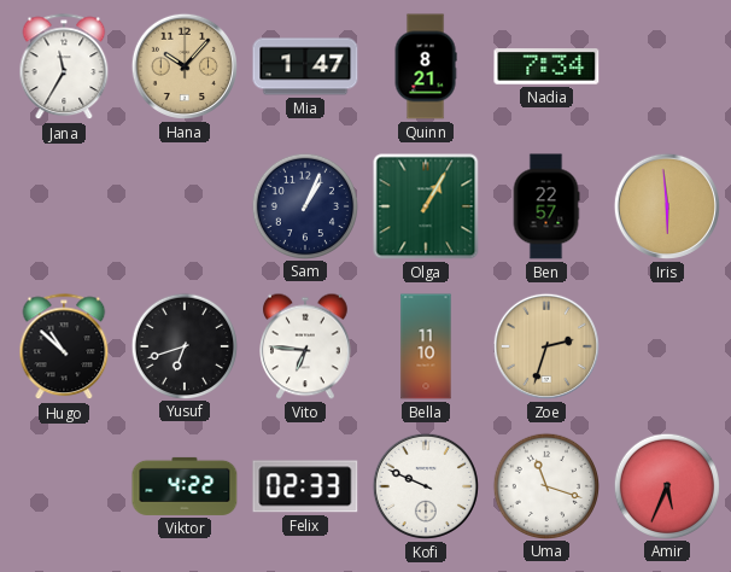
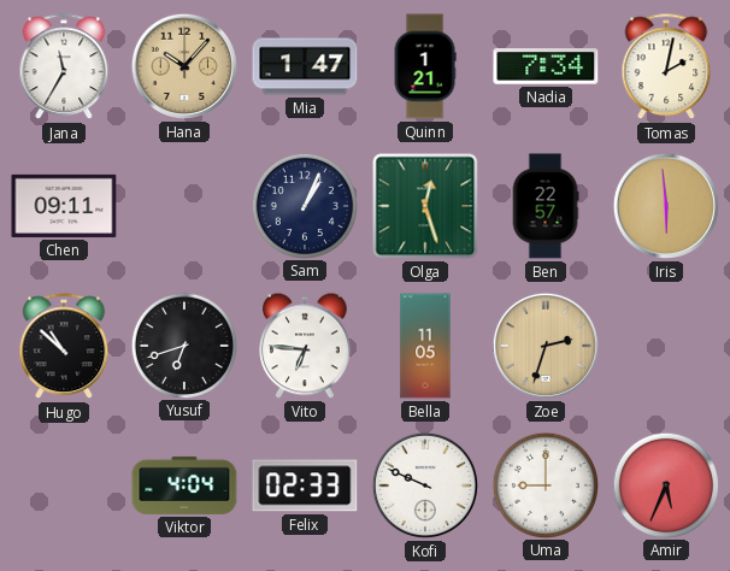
Quinn: 8:21 -> 1:21 (425, 66)
Tomas: none -> 2:02 (666, 67)
Chen: none -> 09:11 (64, 206)
Olga: 1:05 -> 12:27 (425, 206)
Bella: 11:10 -> 11:05 (425, 346)
Viktor: 4:22 -> 4:04 (184, 485)
Uma: 11:18 -> 9:00 (544, 484)
